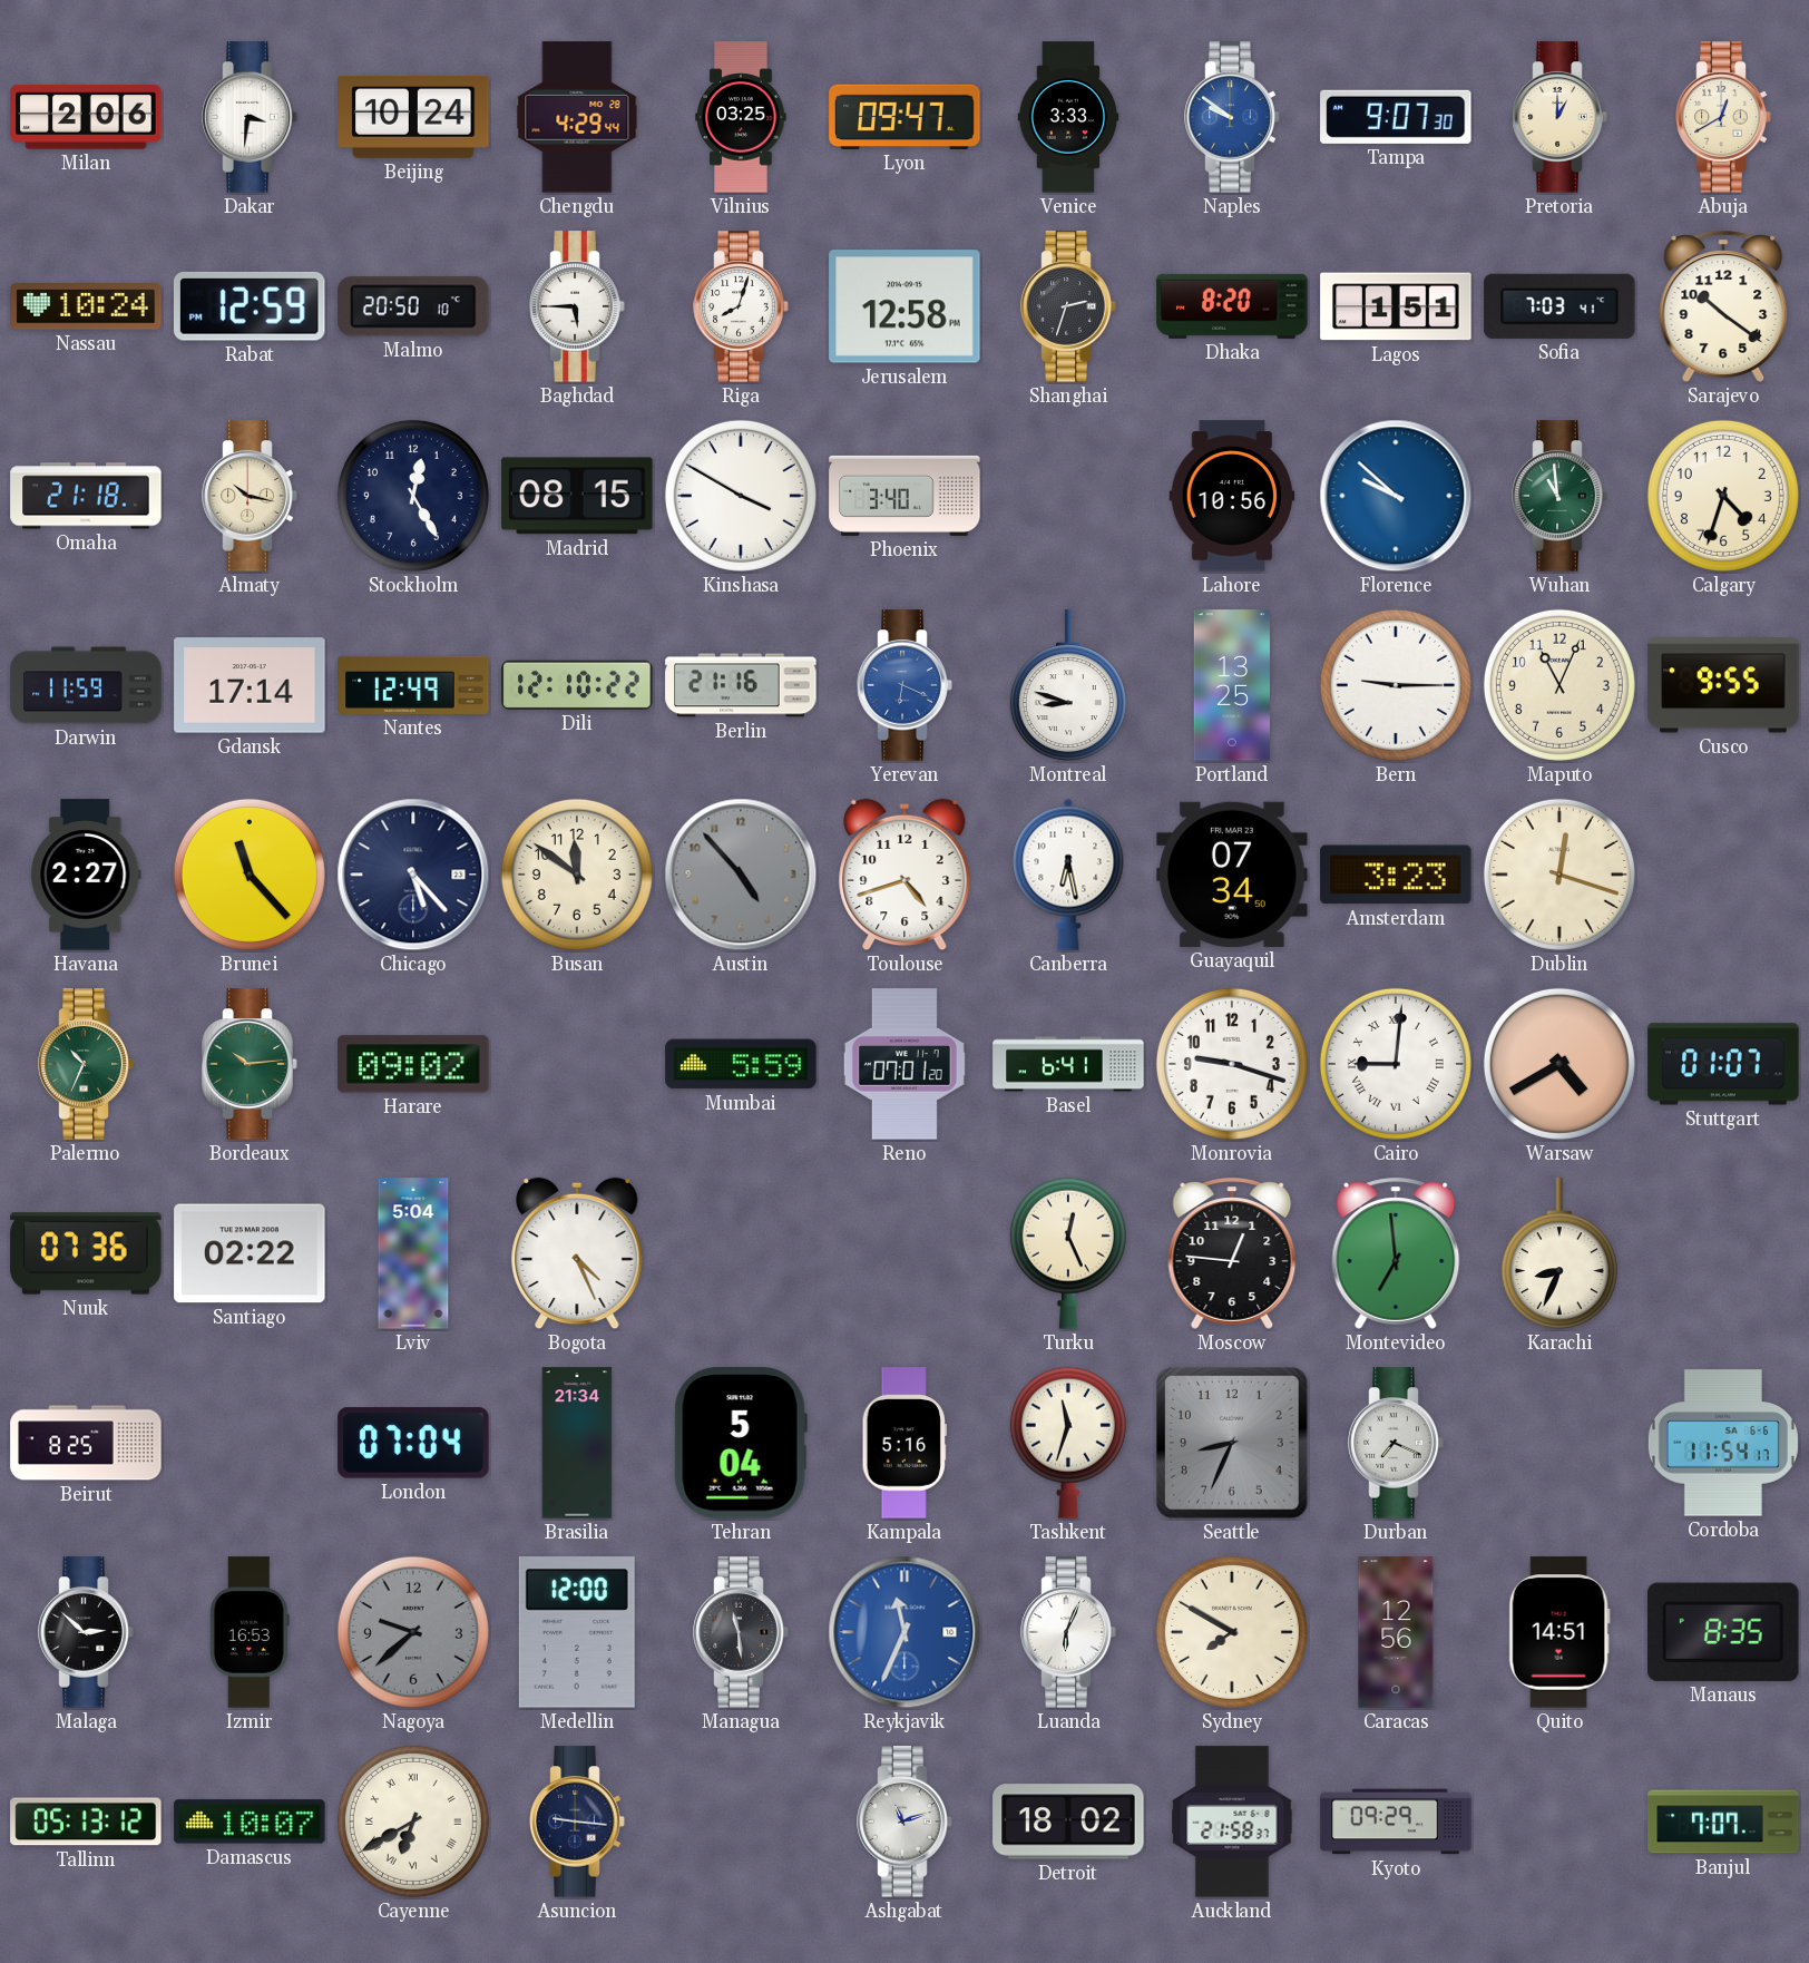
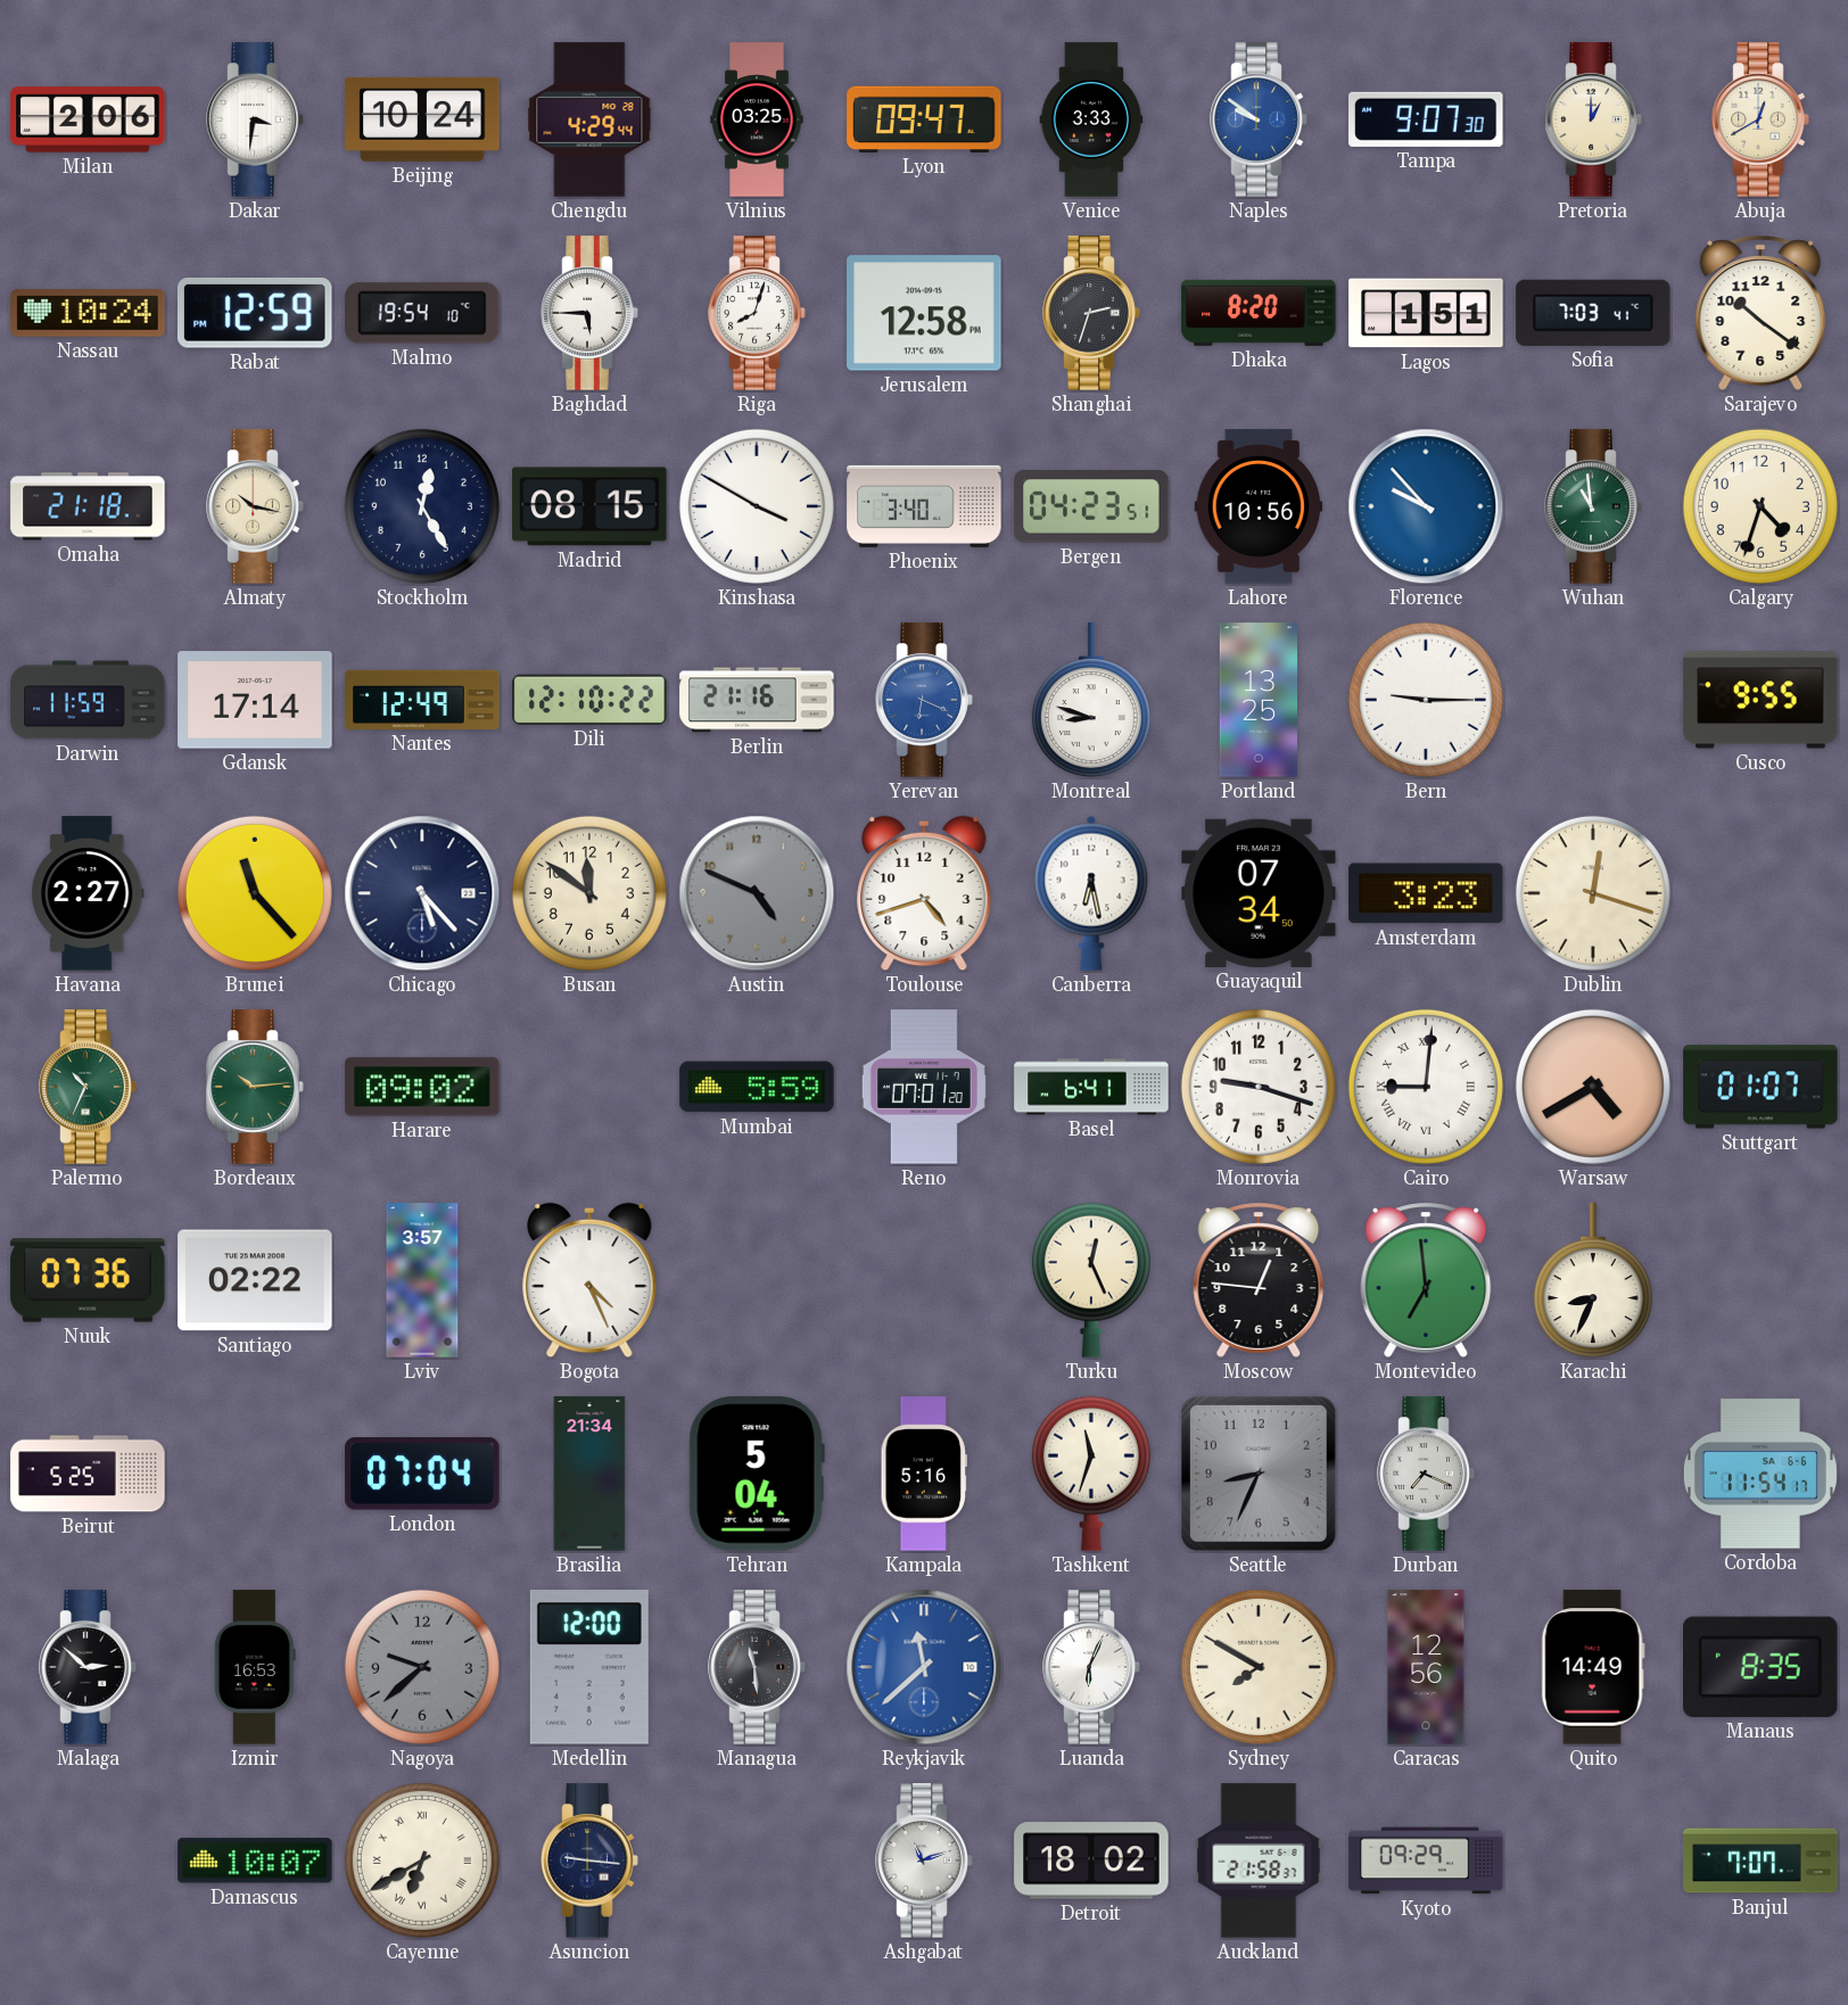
Malmo: 20:50 -> 19:54 (422, 313)
Bergen: none -> 04:23 (1091, 506)
Florence: 9:52 -> 9:53 (1426, 506)
Maputo: 11:04 -> none (1559, 685)
Austin: 4:53 -> 4:49 (757, 893)
Lviv: 5:04 -> 3:57 (422, 1280)
Beirut: 8:25 -> 5:25 (88, 1474)
Reykjavik: 11:34 -> 11:38 (924, 1667)
Quito: 14:51 -> 14:49 (1593, 1667)
Tallinn: 05:13 -> none (86, 1822)
